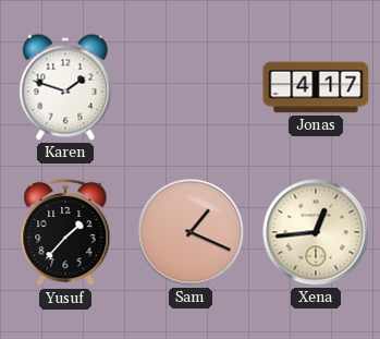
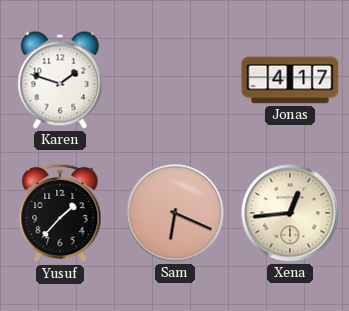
Sam: 1:19 -> 6:19 (175, 213)
